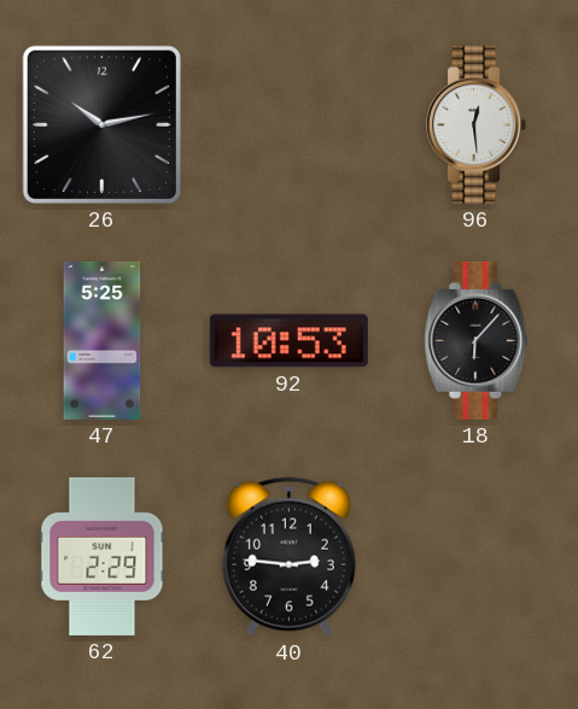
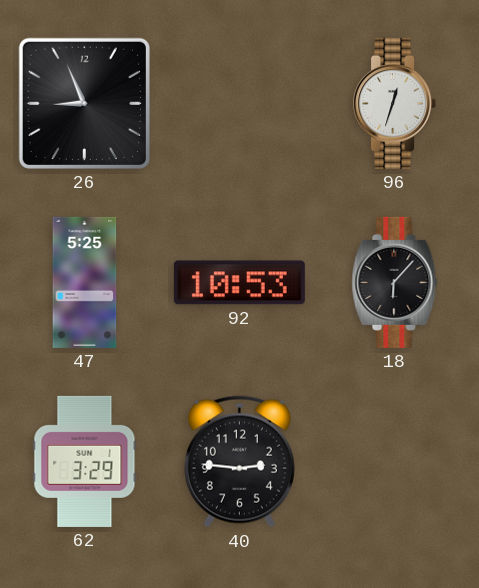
26: 10:13 -> 8:56 (84, 103)
96: 12:29 -> 12:33 (395, 103)
62: 2:29 -> 3:29 (85, 461)
